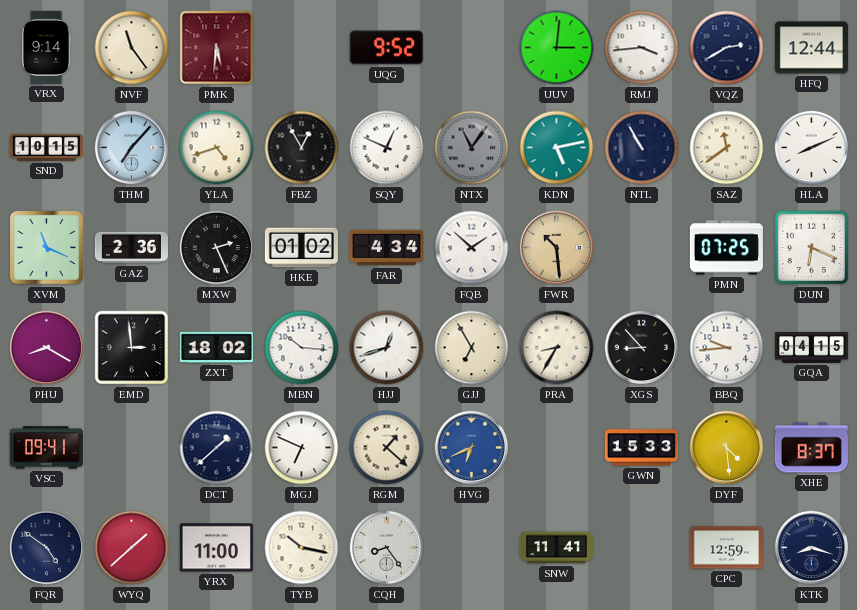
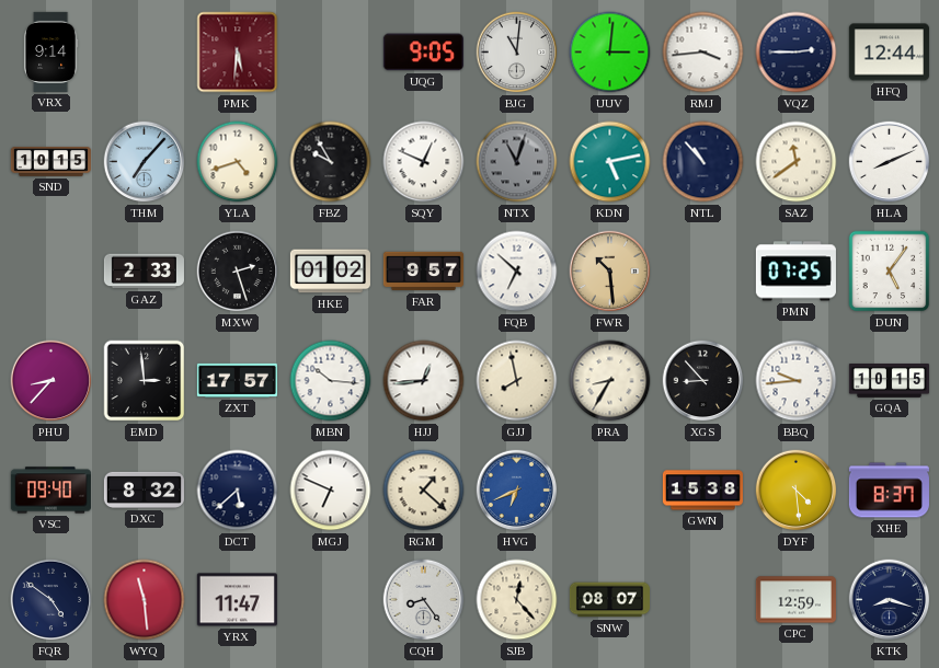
NVF: 11:24 -> none (132, 48)
UQG: 9:52 -> 9:05 (423, 53)
BJG: none -> 11:01 (517, 53)
VQZ: 2:40 -> 2:45 (797, 53)
FBZ: 12:55 -> 9:55 (331, 162)
NTX: 11:06 -> 11:03 (517, 162)
NTL: 10:55 -> 10:53 (703, 162)
XVM: 11:19 -> none (46, 247)
GAZ: 2:36 -> 2:33 (144, 272)
MXW: 2:26 -> 2:27 (238, 272)
FAR: 4:34 -> 9:57 (423, 272)
FQB: 1:52 -> 6:52 (517, 272)
DUN: 6:19 -> 5:06 (890, 272)
PHU: 8:20 -> 8:37 (51, 381)
ZXT: 18:02 -> 17:57 (237, 380)
HJJ: 12:42 -> 12:44 (424, 381)
GJJ: 6:55 -> 7:58 (517, 381)
GQA: 04:15 -> 10:15 (889, 381)
VSC: 09:41 -> 09:40 (50, 491)
DXC: none -> 8:32 (144, 490)
DCT: 1:38 -> 5:38 (238, 491)
GWN: 15:33 -> 15:38 (702, 491)
WYQ: 1:38 -> 11:29 (145, 600)
YRX: 11:00 -> 11:47 (237, 600)
TYB: 10:17 -> none (302, 548)
SJB: none -> 12:23 (517, 600)
SNW: 11:41 -> 08:07 (609, 600)
